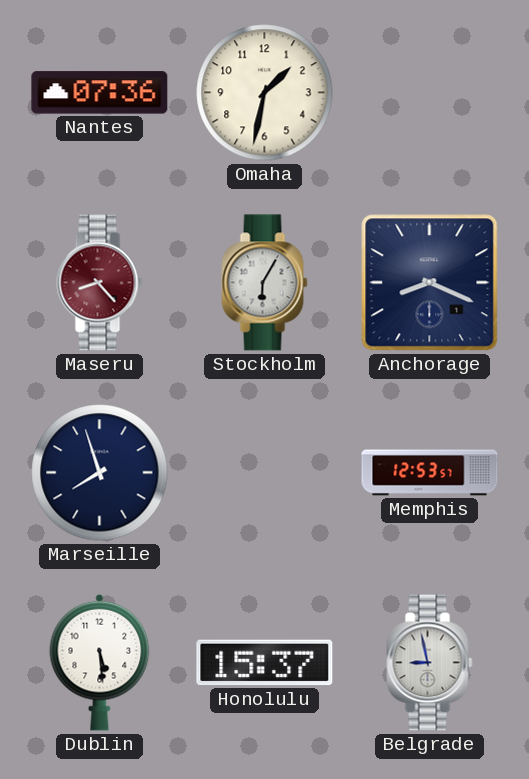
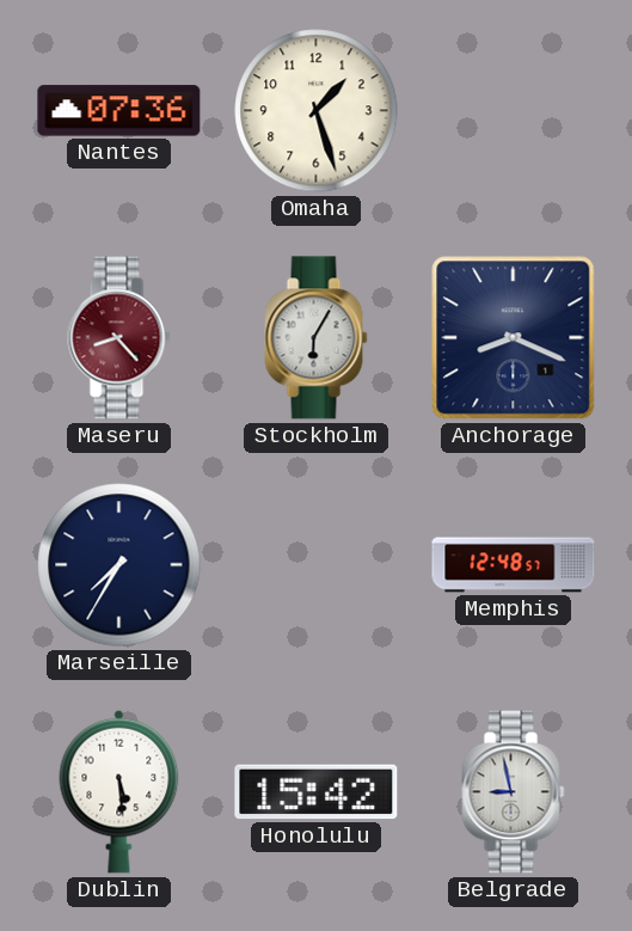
Omaha: 1:32 -> 1:27 (317, 111)
Marseille: 7:57 -> 7:35 (119, 565)
Memphis: 12:53 -> 12:48 (514, 565)
Honolulu: 15:37 -> 15:42 (317, 792)
